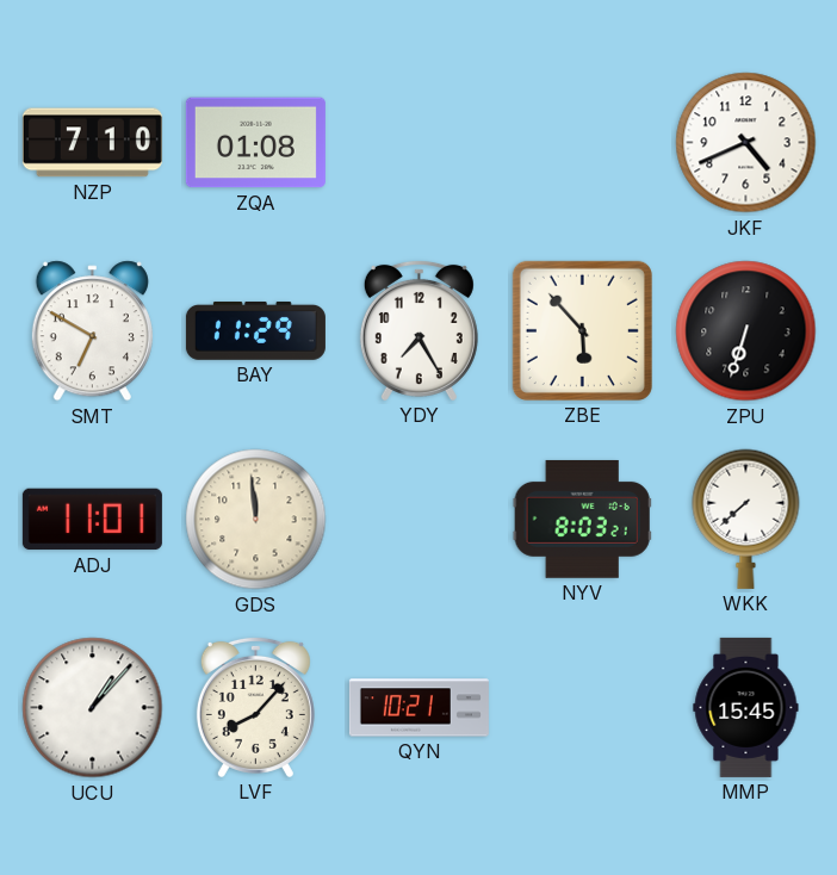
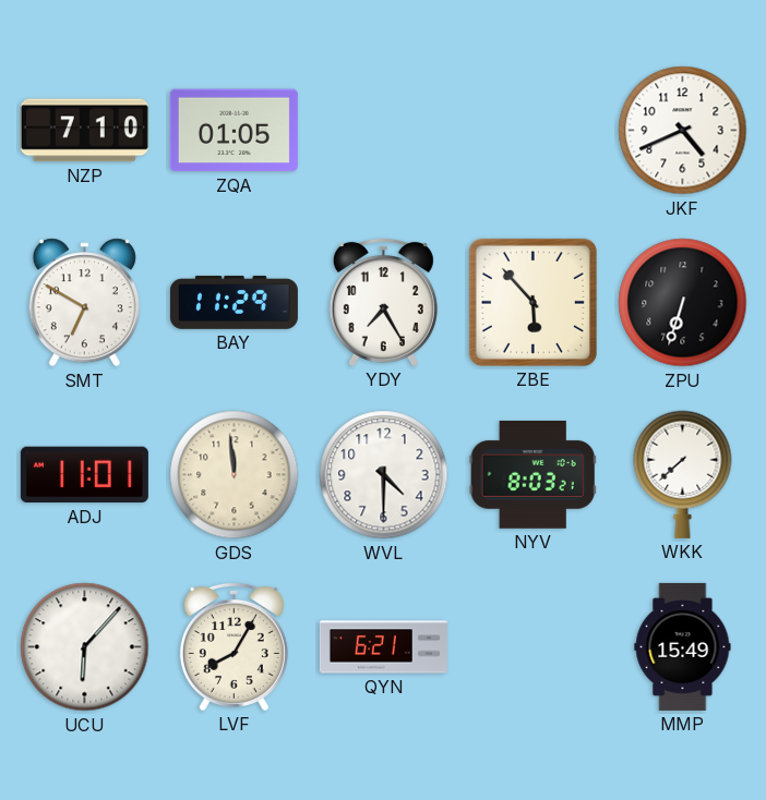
ZQA: 01:08 -> 01:05 (234, 131)
WVL: none -> 4:30 (384, 475)
UCU: 1:07 -> 6:07 (85, 647)
LVF: 8:07 -> 8:05 (234, 646)
QYN: 10:21 -> 6:21 (383, 647)
MMP: 15:45 -> 15:49 (683, 646)
